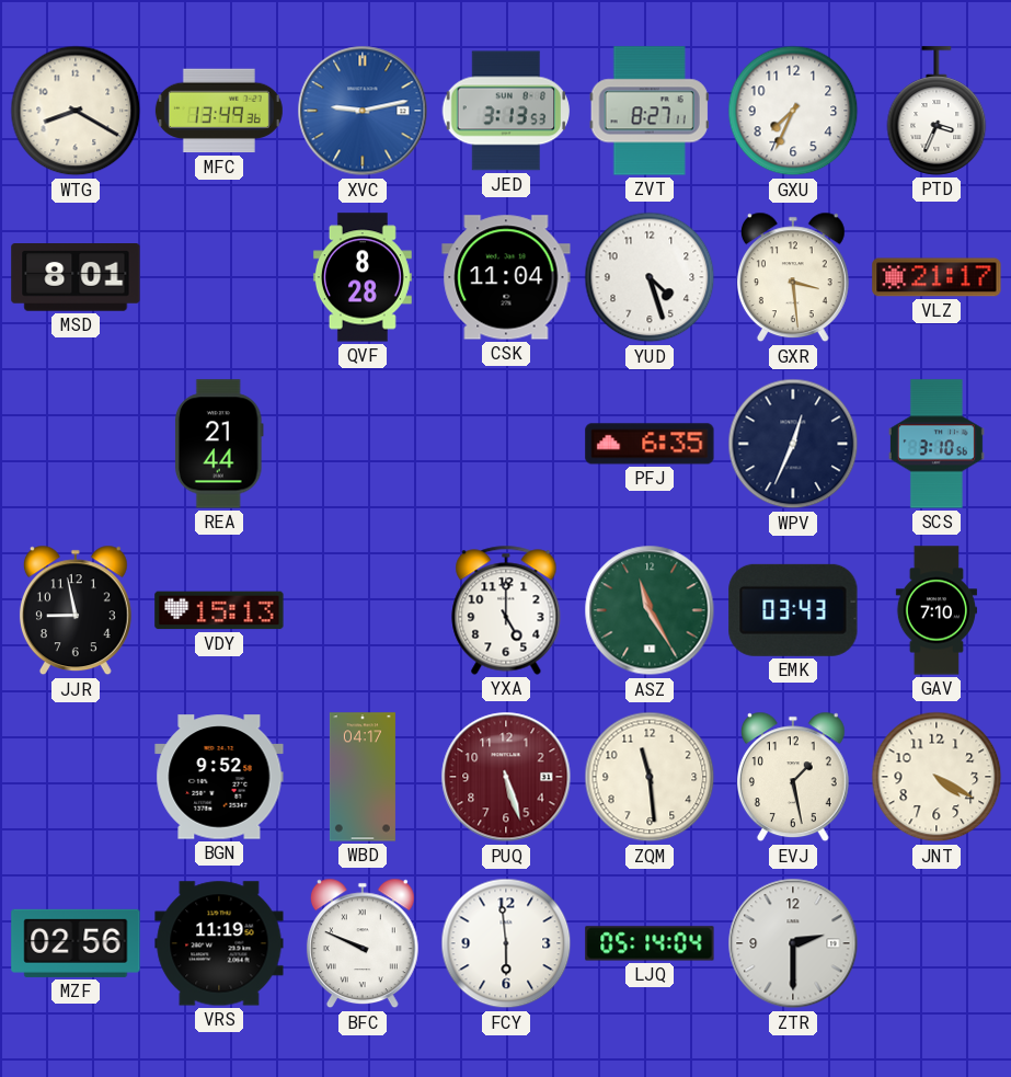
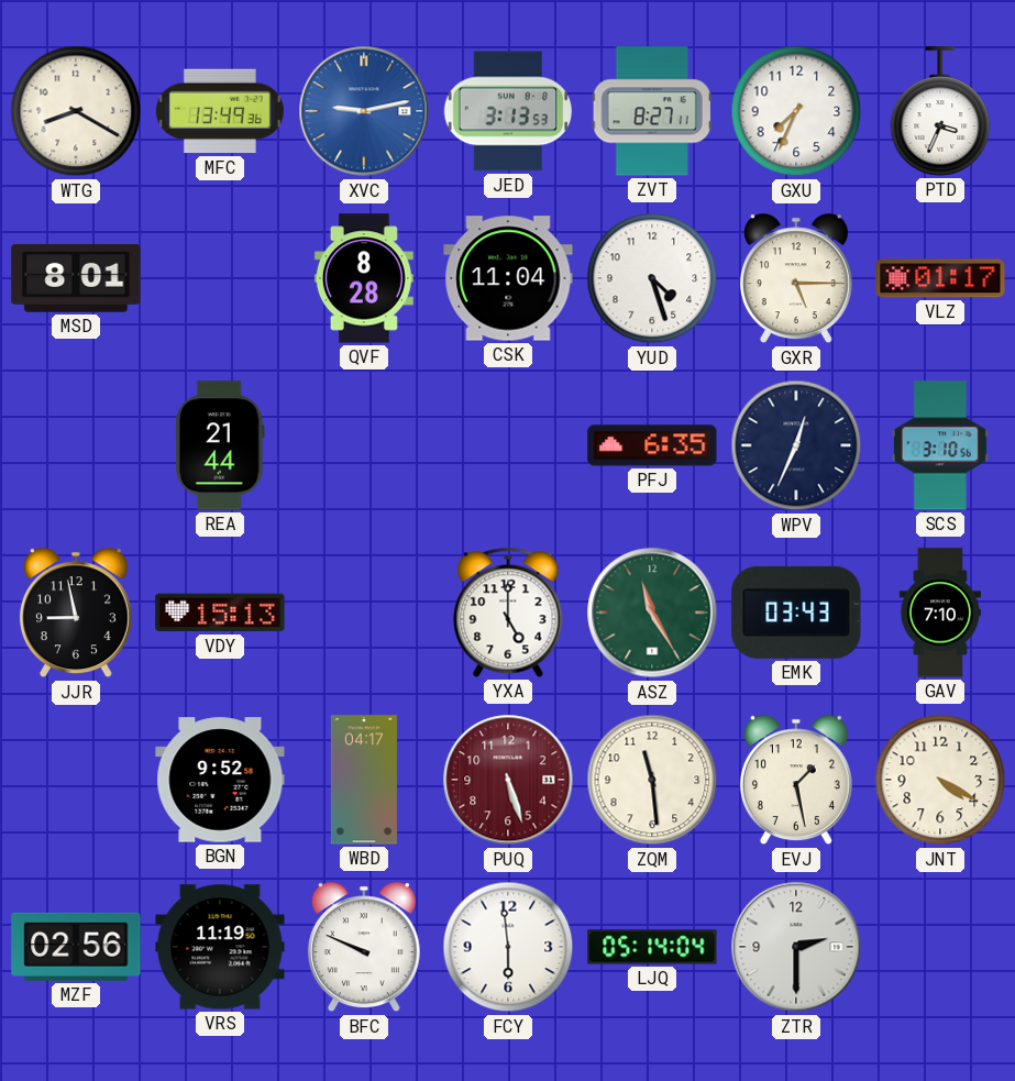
GXR: 3:29 -> 5:15 (796, 278)
VLZ: 21:17 -> 01:17 (940, 278)
